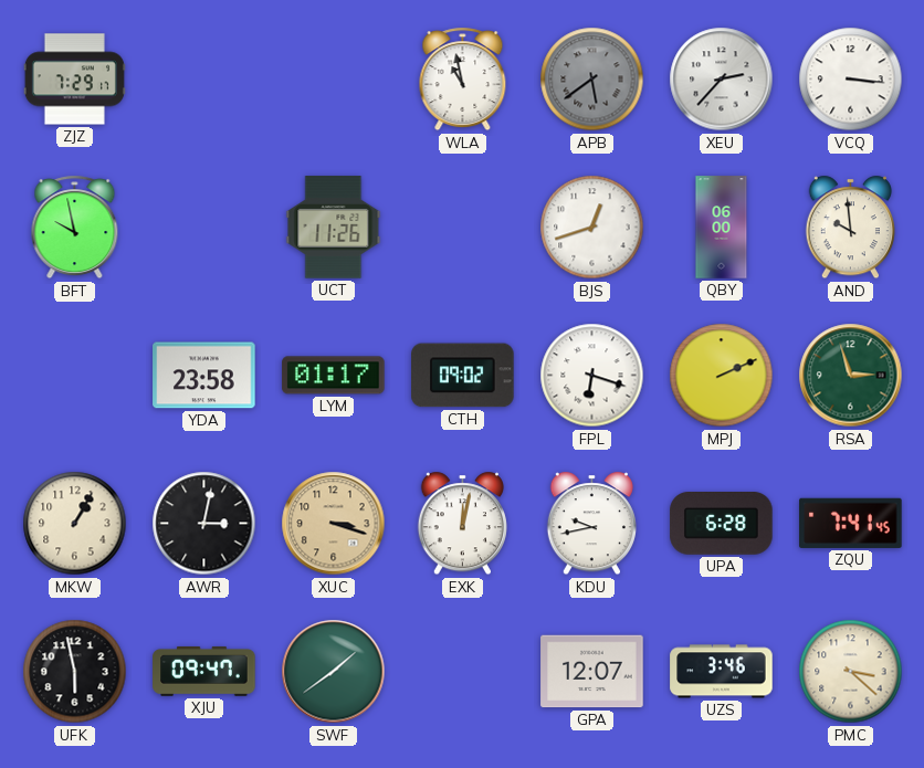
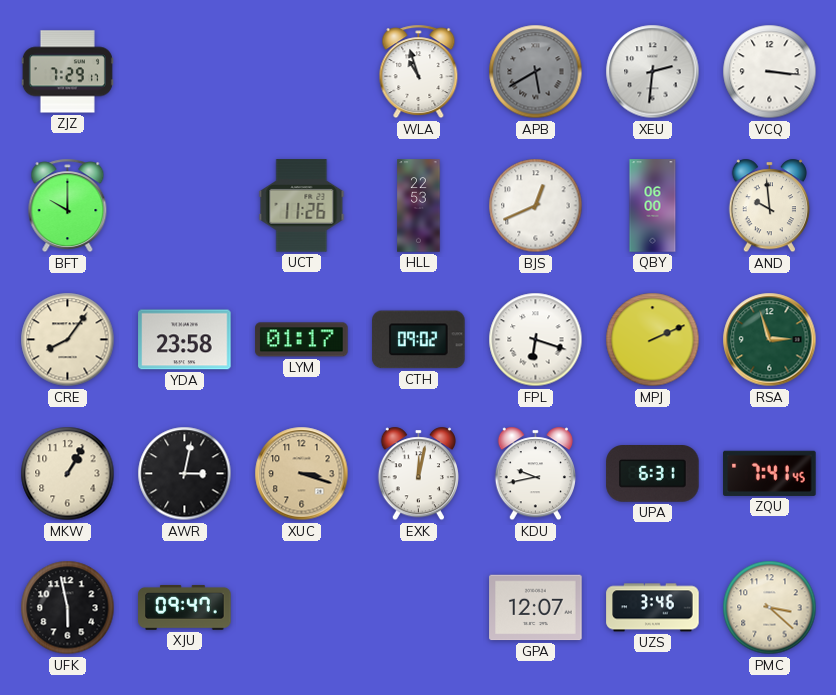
WLA: 10:58 -> 10:57 (419, 72)
APB: 5:39 -> 5:40 (536, 72)
XEU: 2:37 -> 2:31 (653, 72)
BFT: 9:58 -> 10:00 (68, 206)
HLL: none -> 22:53 (419, 206)
BJS: 12:42 -> 12:41 (536, 206)
CRE: none -> 8:06 (68, 340)
UPA: 6:28 -> 6:31 (653, 474)
SWF: 1:39 -> none (334, 672)
